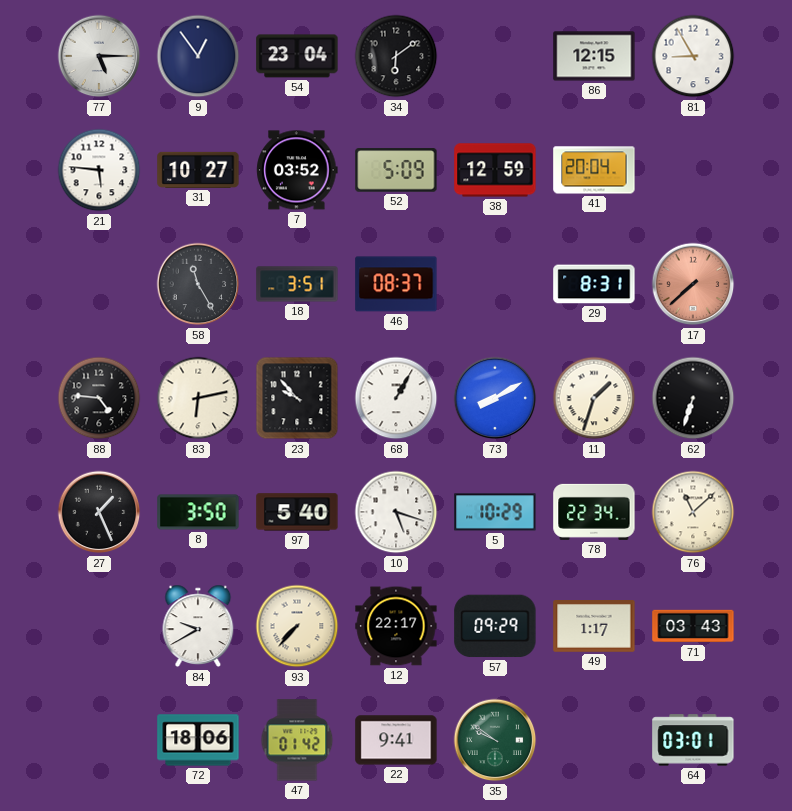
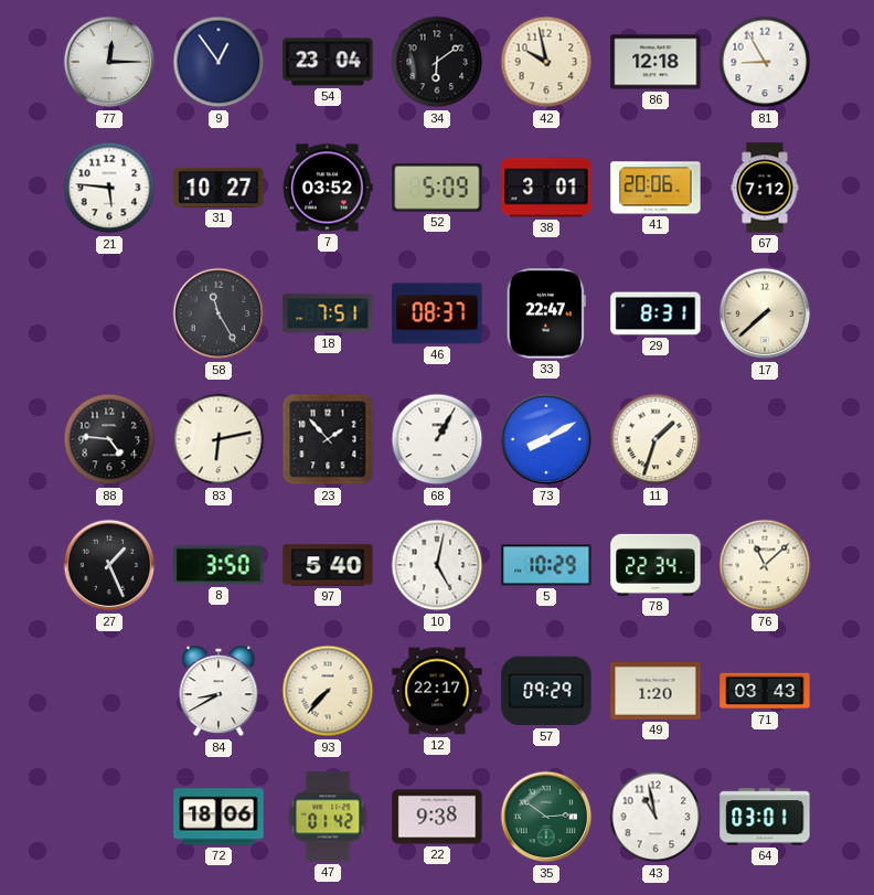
77: 5:15 -> 12:15 (109, 62)
42: none -> 9:58 (546, 62)
86: 12:15 -> 12:18 (655, 62)
38: 12:59 -> 3:01 (546, 188)
41: 20:04 -> 20:06 (655, 188)
67: none -> 7:12 (765, 188)
18: 3:51 -> 7:51 (328, 313)
33: none -> 22:47 (546, 313)
17 dial: salmon -> cream (765, 313)
23: 9:53 -> 1:53 (328, 439)
62: 6:33 -> none (693, 398)
10: 5:18 -> 5:02 (437, 565)
84: 9:40 -> 8:40 (218, 691)
49: 1:17 -> 1:20 (655, 692)
22: 9:41 -> 9:38 (437, 817)
35: 9:51 -> 2:51 (546, 817)
43: none -> 10:58 (655, 817)
